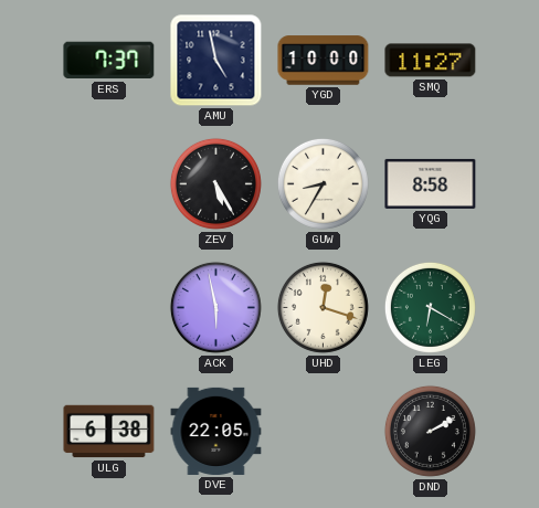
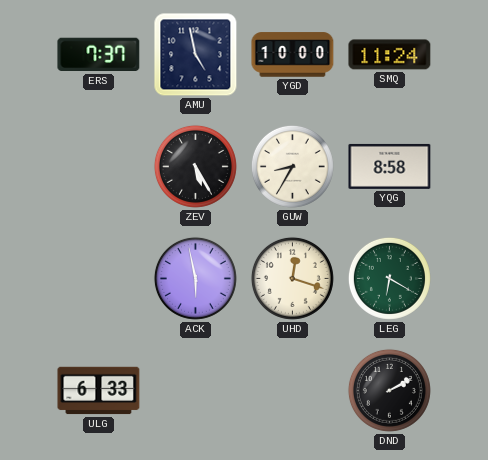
SMQ: 11:27 -> 11:24 (390, 55)
ULG: 6:38 -> 6:33 (99, 391)
DVE: 22:05 -> none (216, 431)
